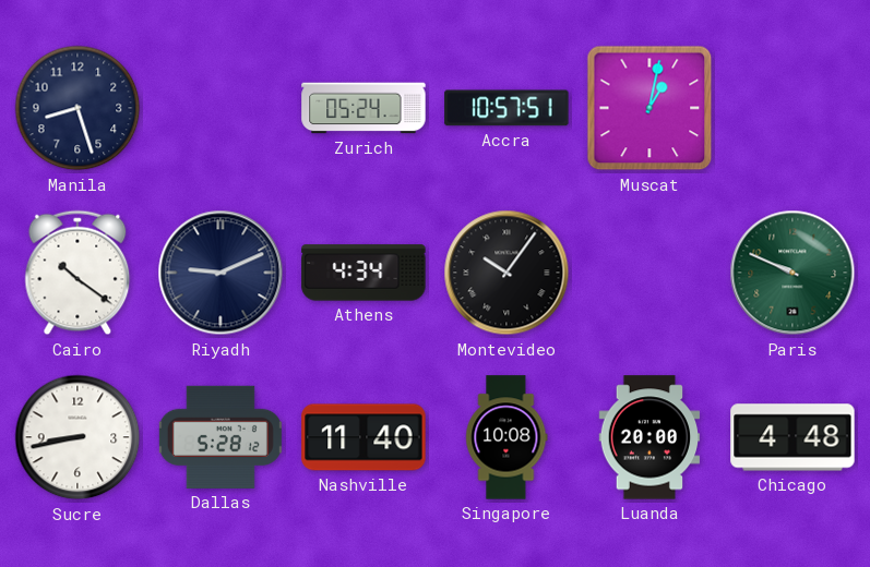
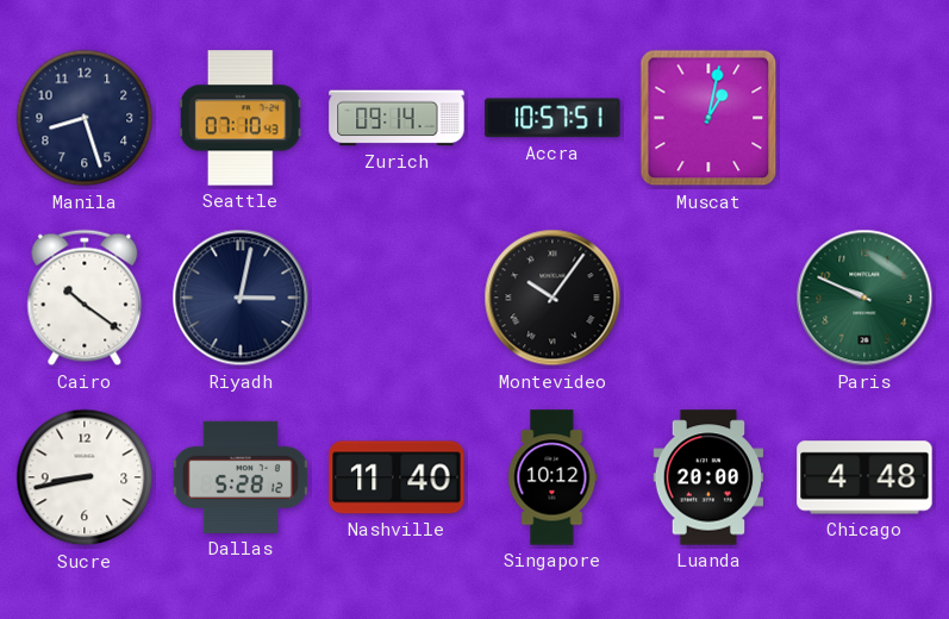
Seattle: none -> 07:10 (241, 118)
Zurich: 05:24 -> 09:14 (397, 118)
Riyadh: 9:11 -> 3:02 (241, 298)
Athens: 4:34 -> none (364, 273)
Singapore: 10:08 -> 10:12 (552, 477)
